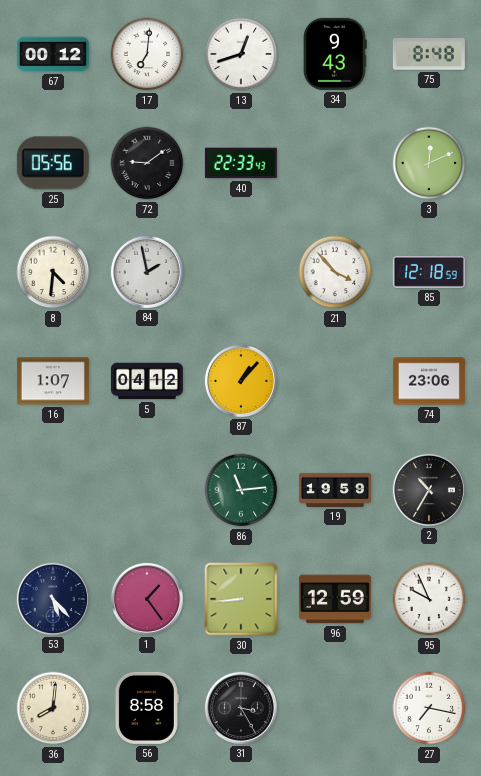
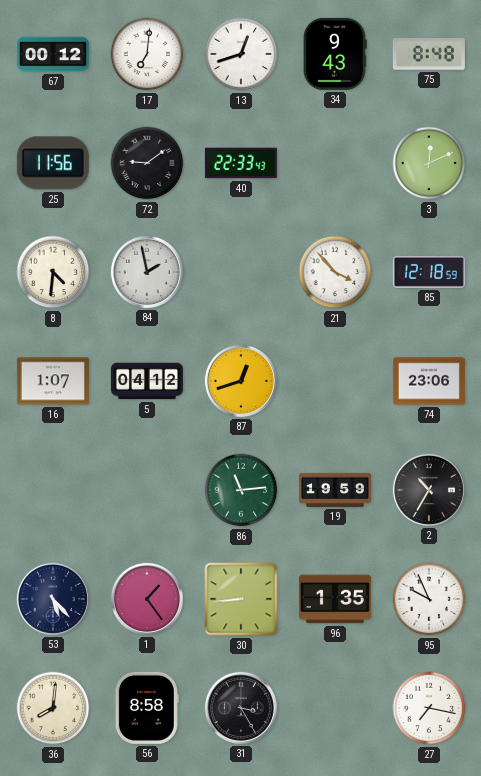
25: 05:56 -> 11:56 (53, 163)
87: 1:07 -> 12:42 (241, 381)
96: 12:59 -> 1:35 (335, 599)
